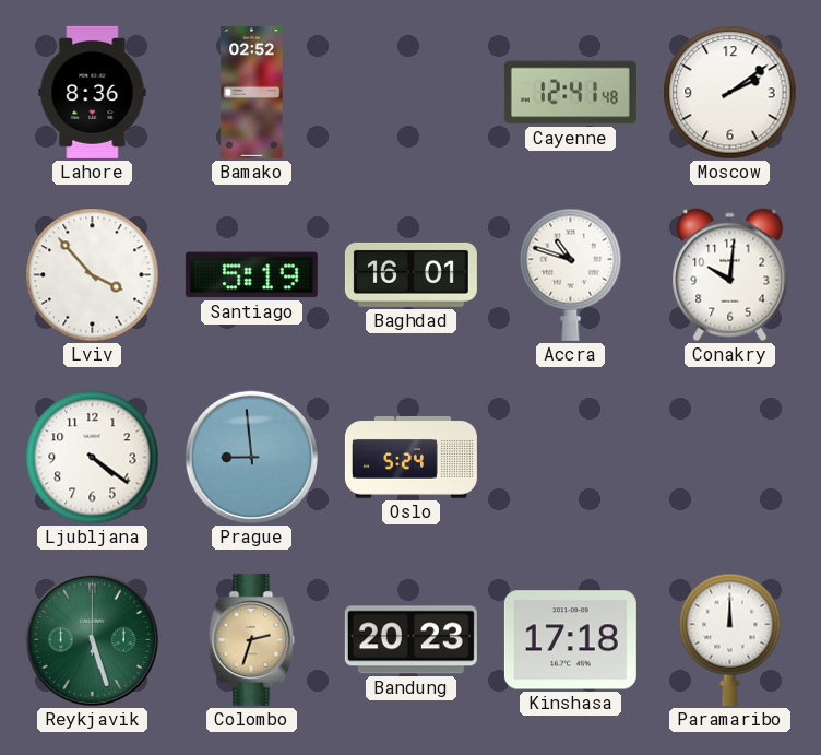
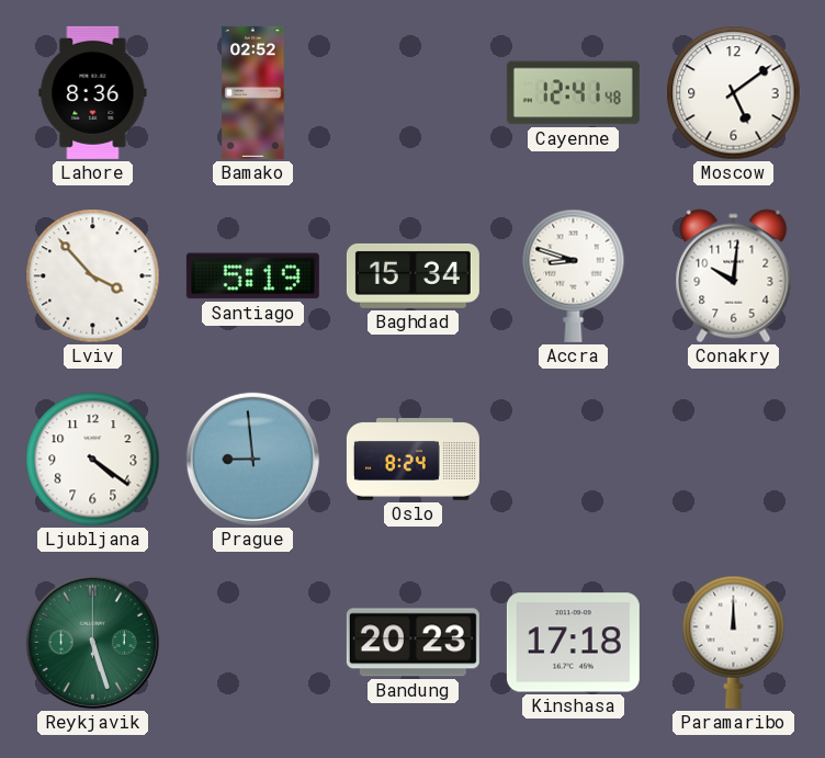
Moscow: 2:09 -> 5:09 (734, 93)
Baghdad: 16:01 -> 15:34 (412, 275)
Accra: 10:48 -> 8:48 (574, 275)
Oslo: 5:24 -> 8:24 (412, 460)
Colombo: 2:33 -> none (252, 639)
